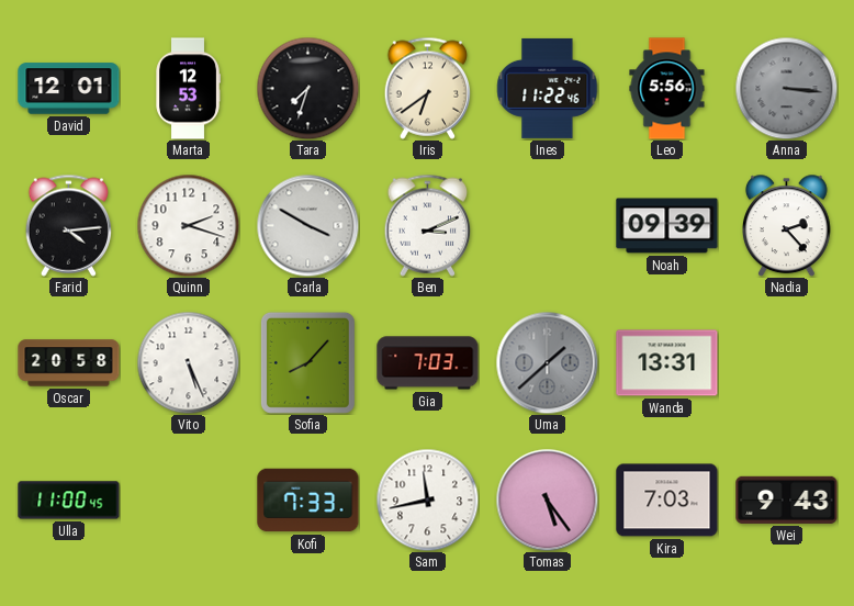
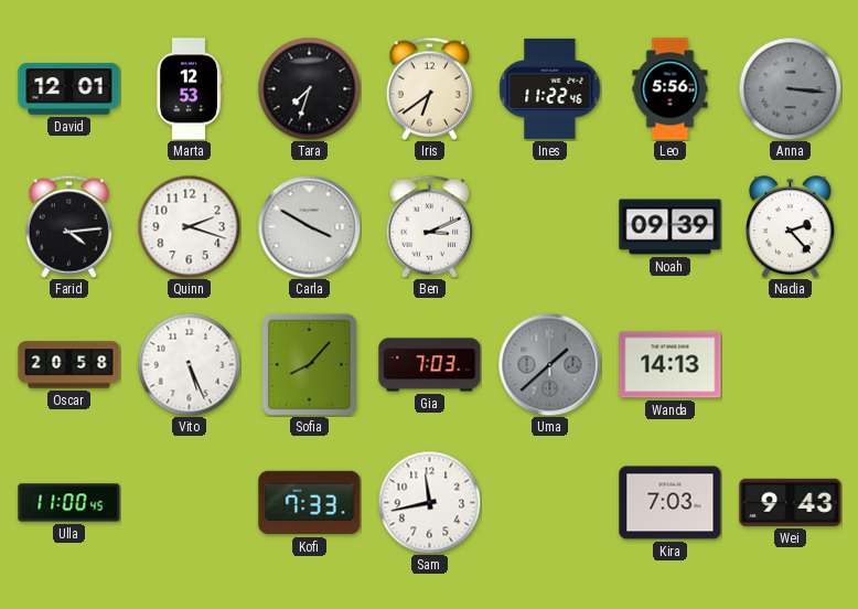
Wanda: 13:31 -> 14:13 (671, 365)
Tomas: 5:24 -> none (547, 500)
